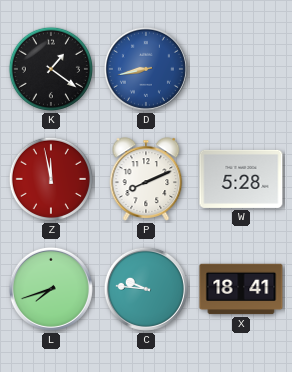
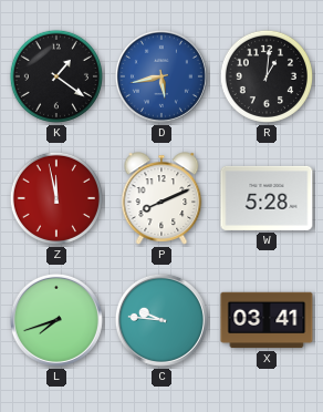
D: 8:43 -> 5:43 (161, 76)
R: none -> 1:01 (267, 76)
X: 18:41 -> 03:41 (267, 320)
